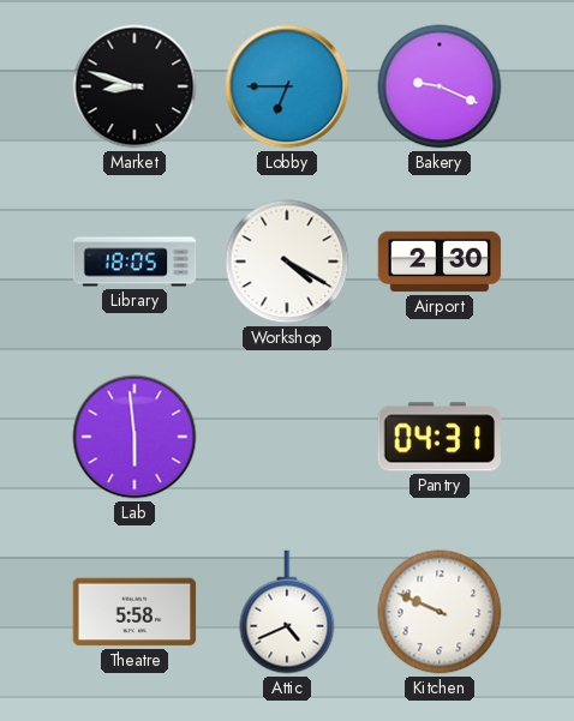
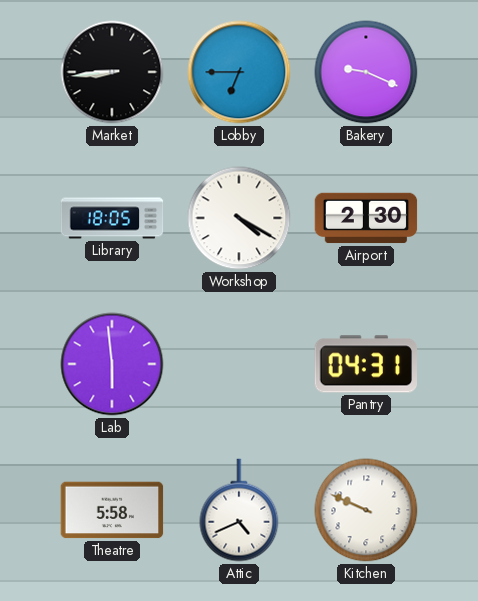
Market: 8:48 -> 8:44 (112, 72)
